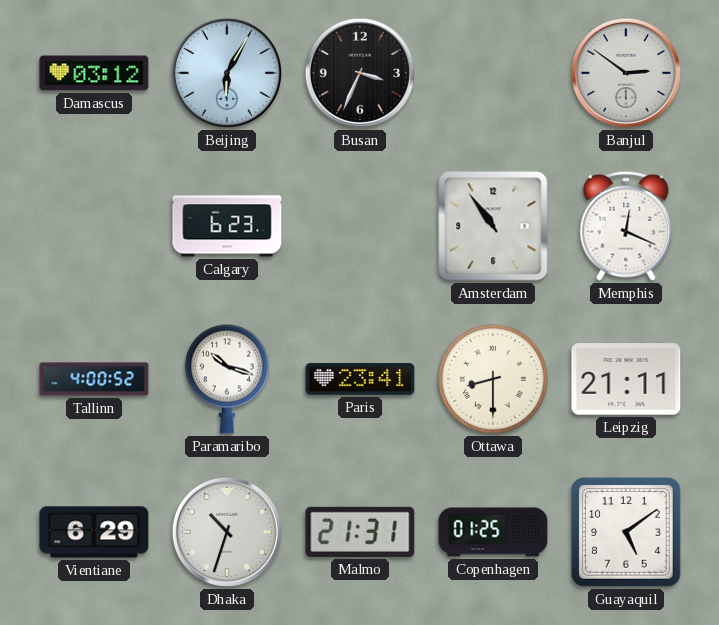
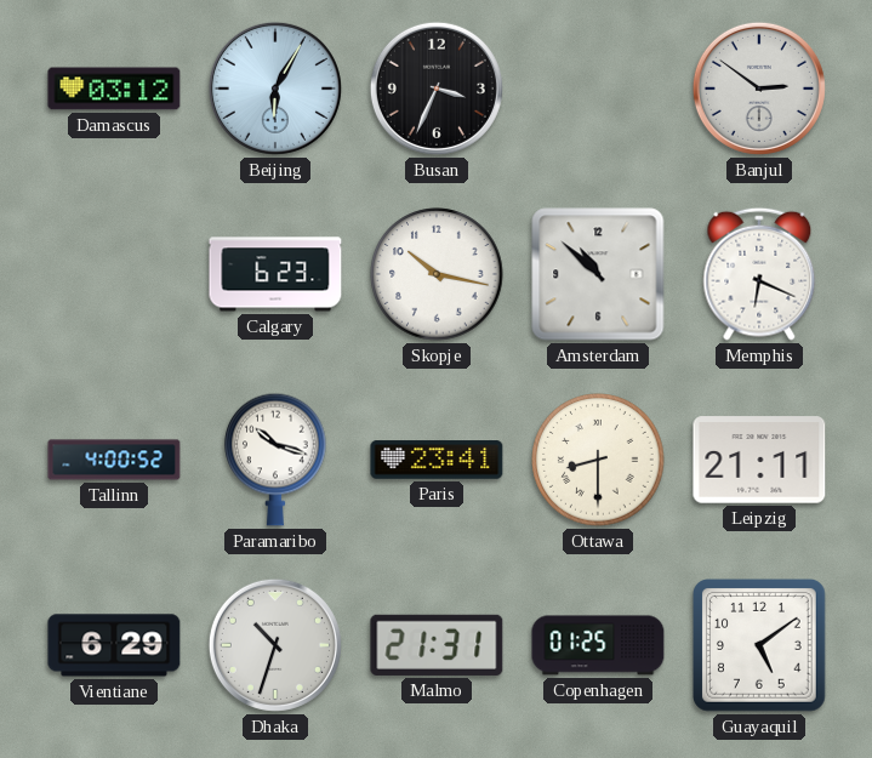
Skopje: none -> 10:17 (437, 274)
Amsterdam: 10:54 -> 10:52 (598, 274)
Memphis: 12:19 -> 6:19 (759, 274)
